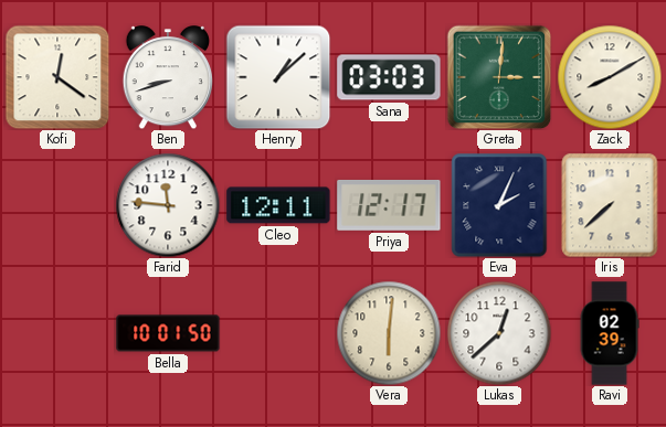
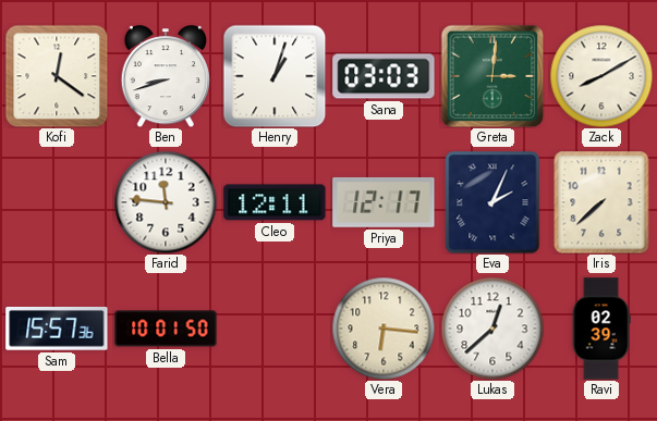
Henry: 1:08 -> 1:03 (275, 76)
Sam: none -> 15:57 (57, 330)
Vera: 6:01 -> 6:16 (384, 329)
